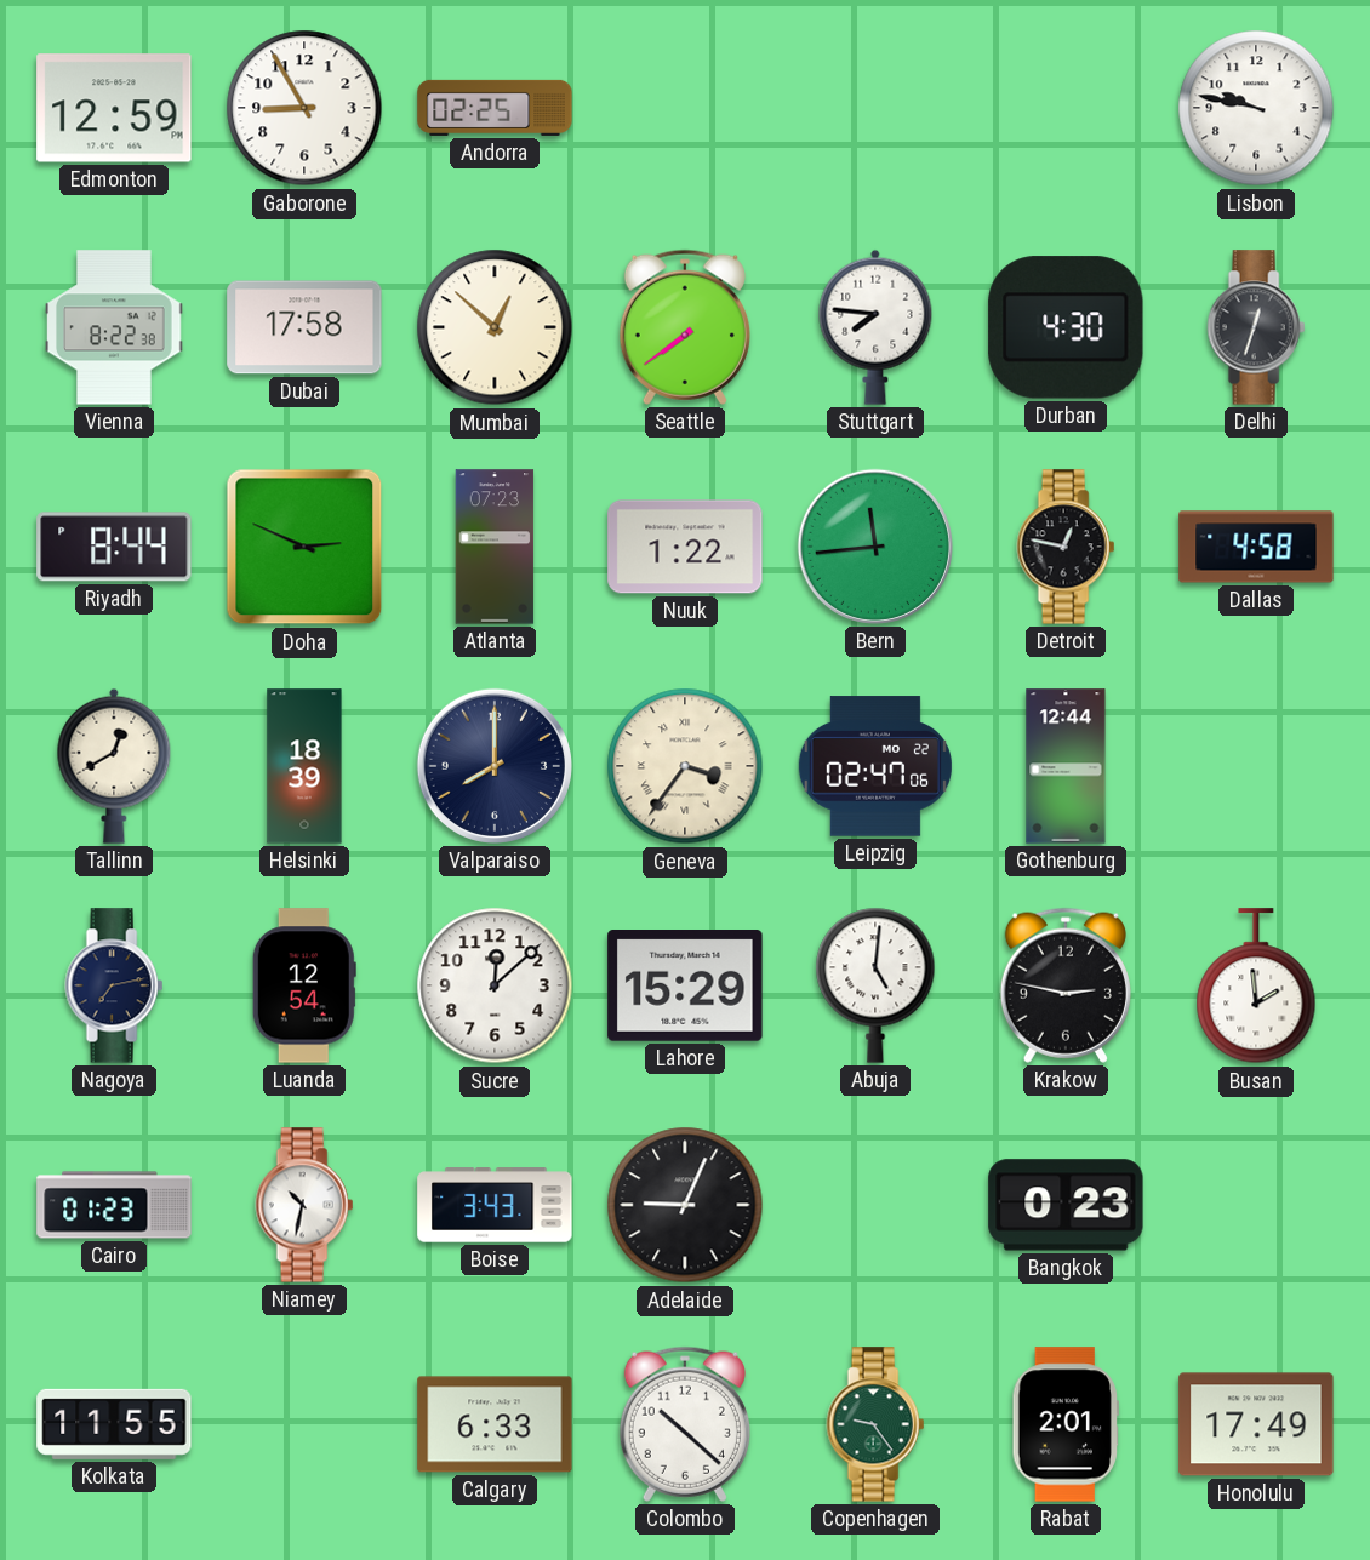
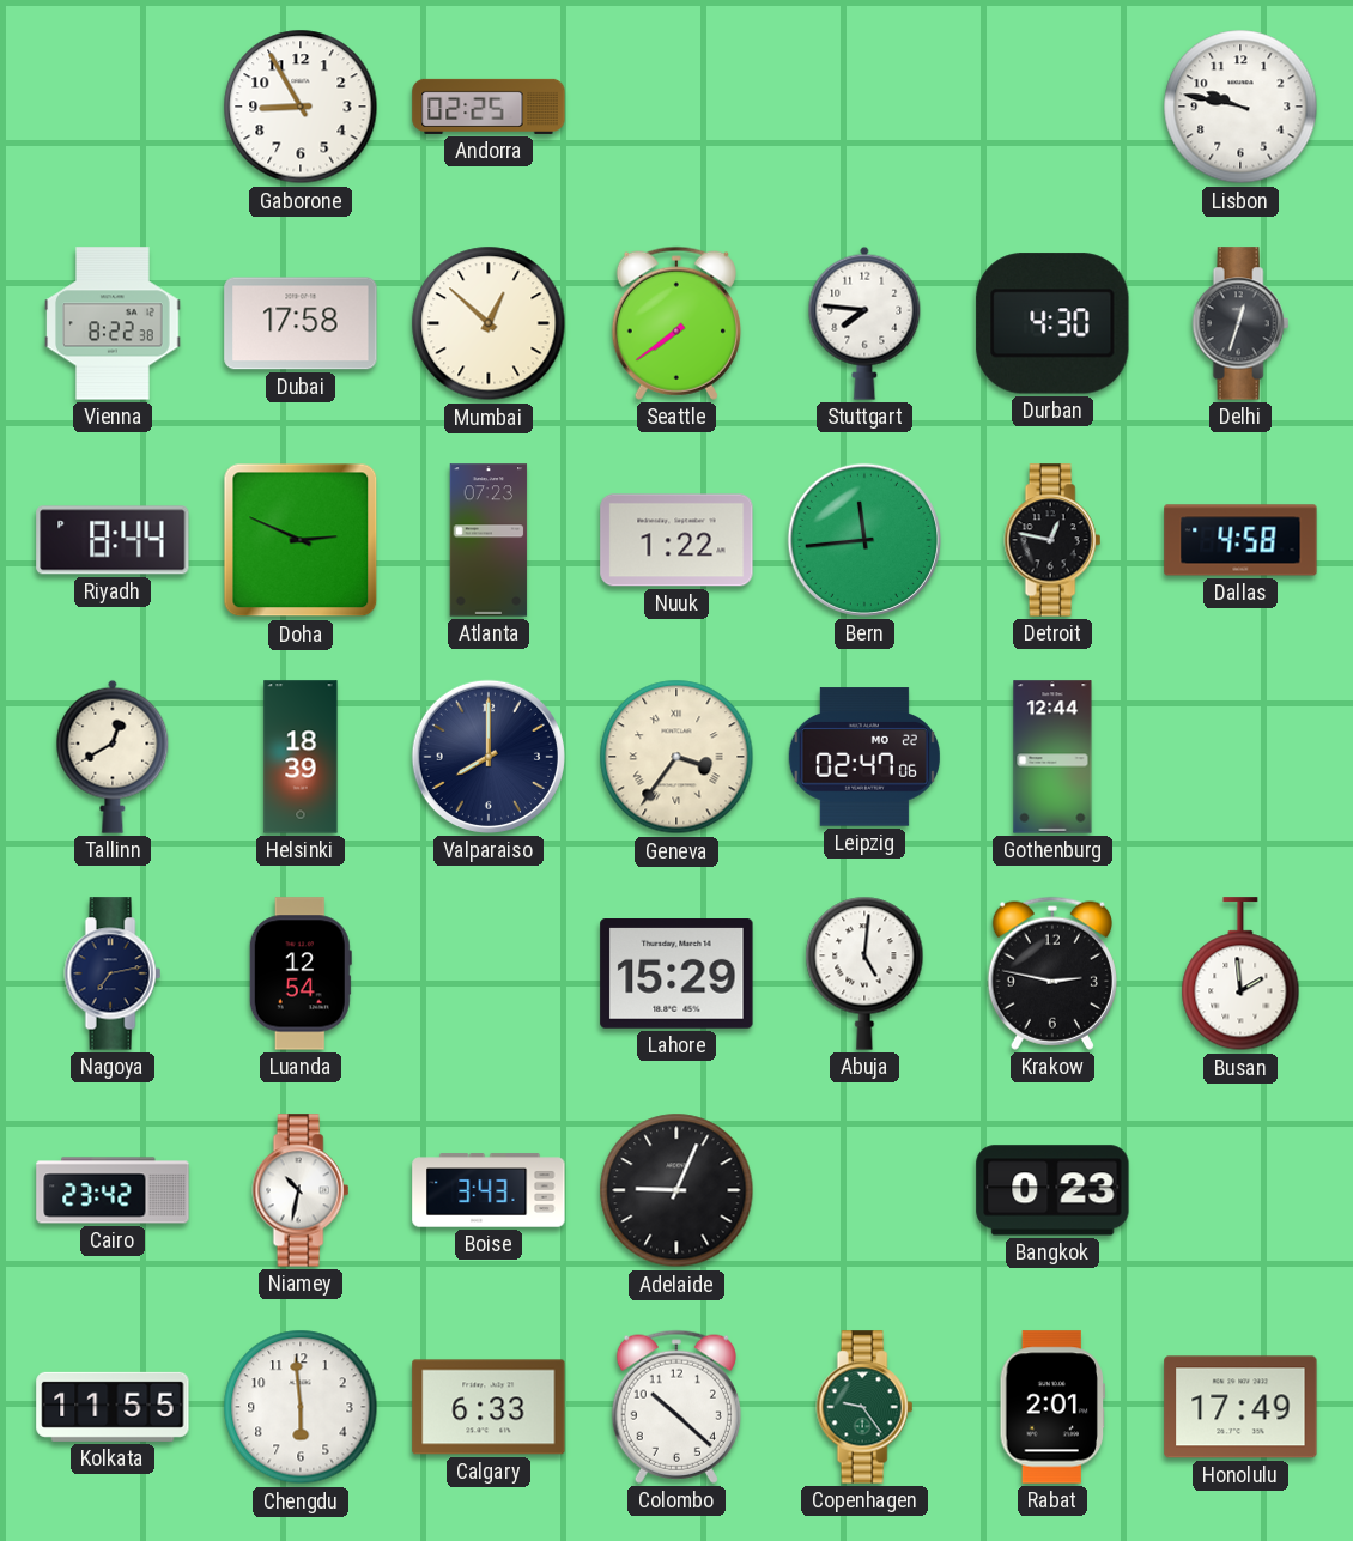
Edmonton: 12:59 -> none (114, 108)
Sucre: 12:08 -> none (495, 985)
Cairo: 01:23 -> 23:42 (113, 1190)
Chengdu: none -> 5:59 (301, 1407)
